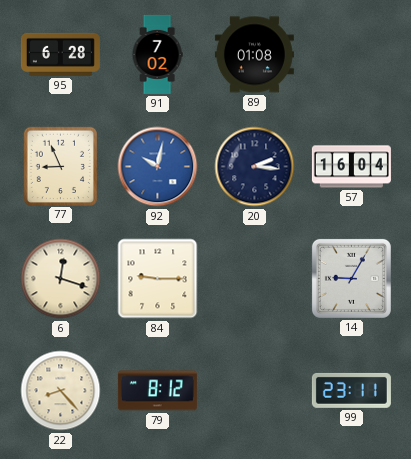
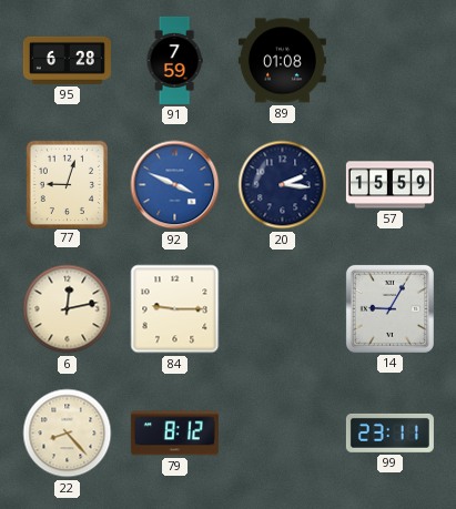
91: 7:02 -> 7:59 (174, 60)
77: 8:56 -> 9:03 (67, 184)
92: 10:02 -> 3:49 (175, 185)
57: 16:04 -> 15:59 (389, 185)
6: 12:18 -> 12:13 (68, 309)
